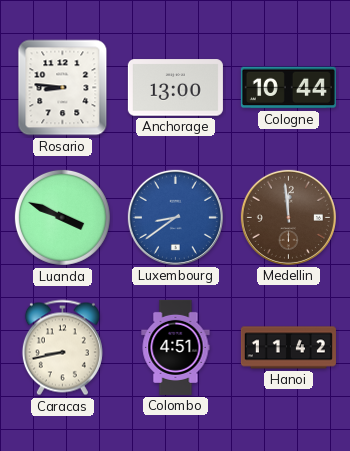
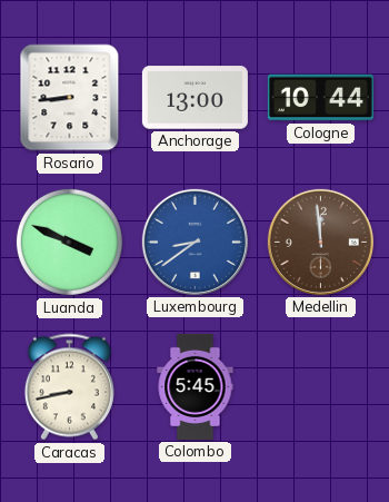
Rosario: 8:46 -> 8:44 (70, 98)
Colombo: 4:51 -> 5:45 (196, 386)
Hanoi: 11:42 -> none (288, 348)
